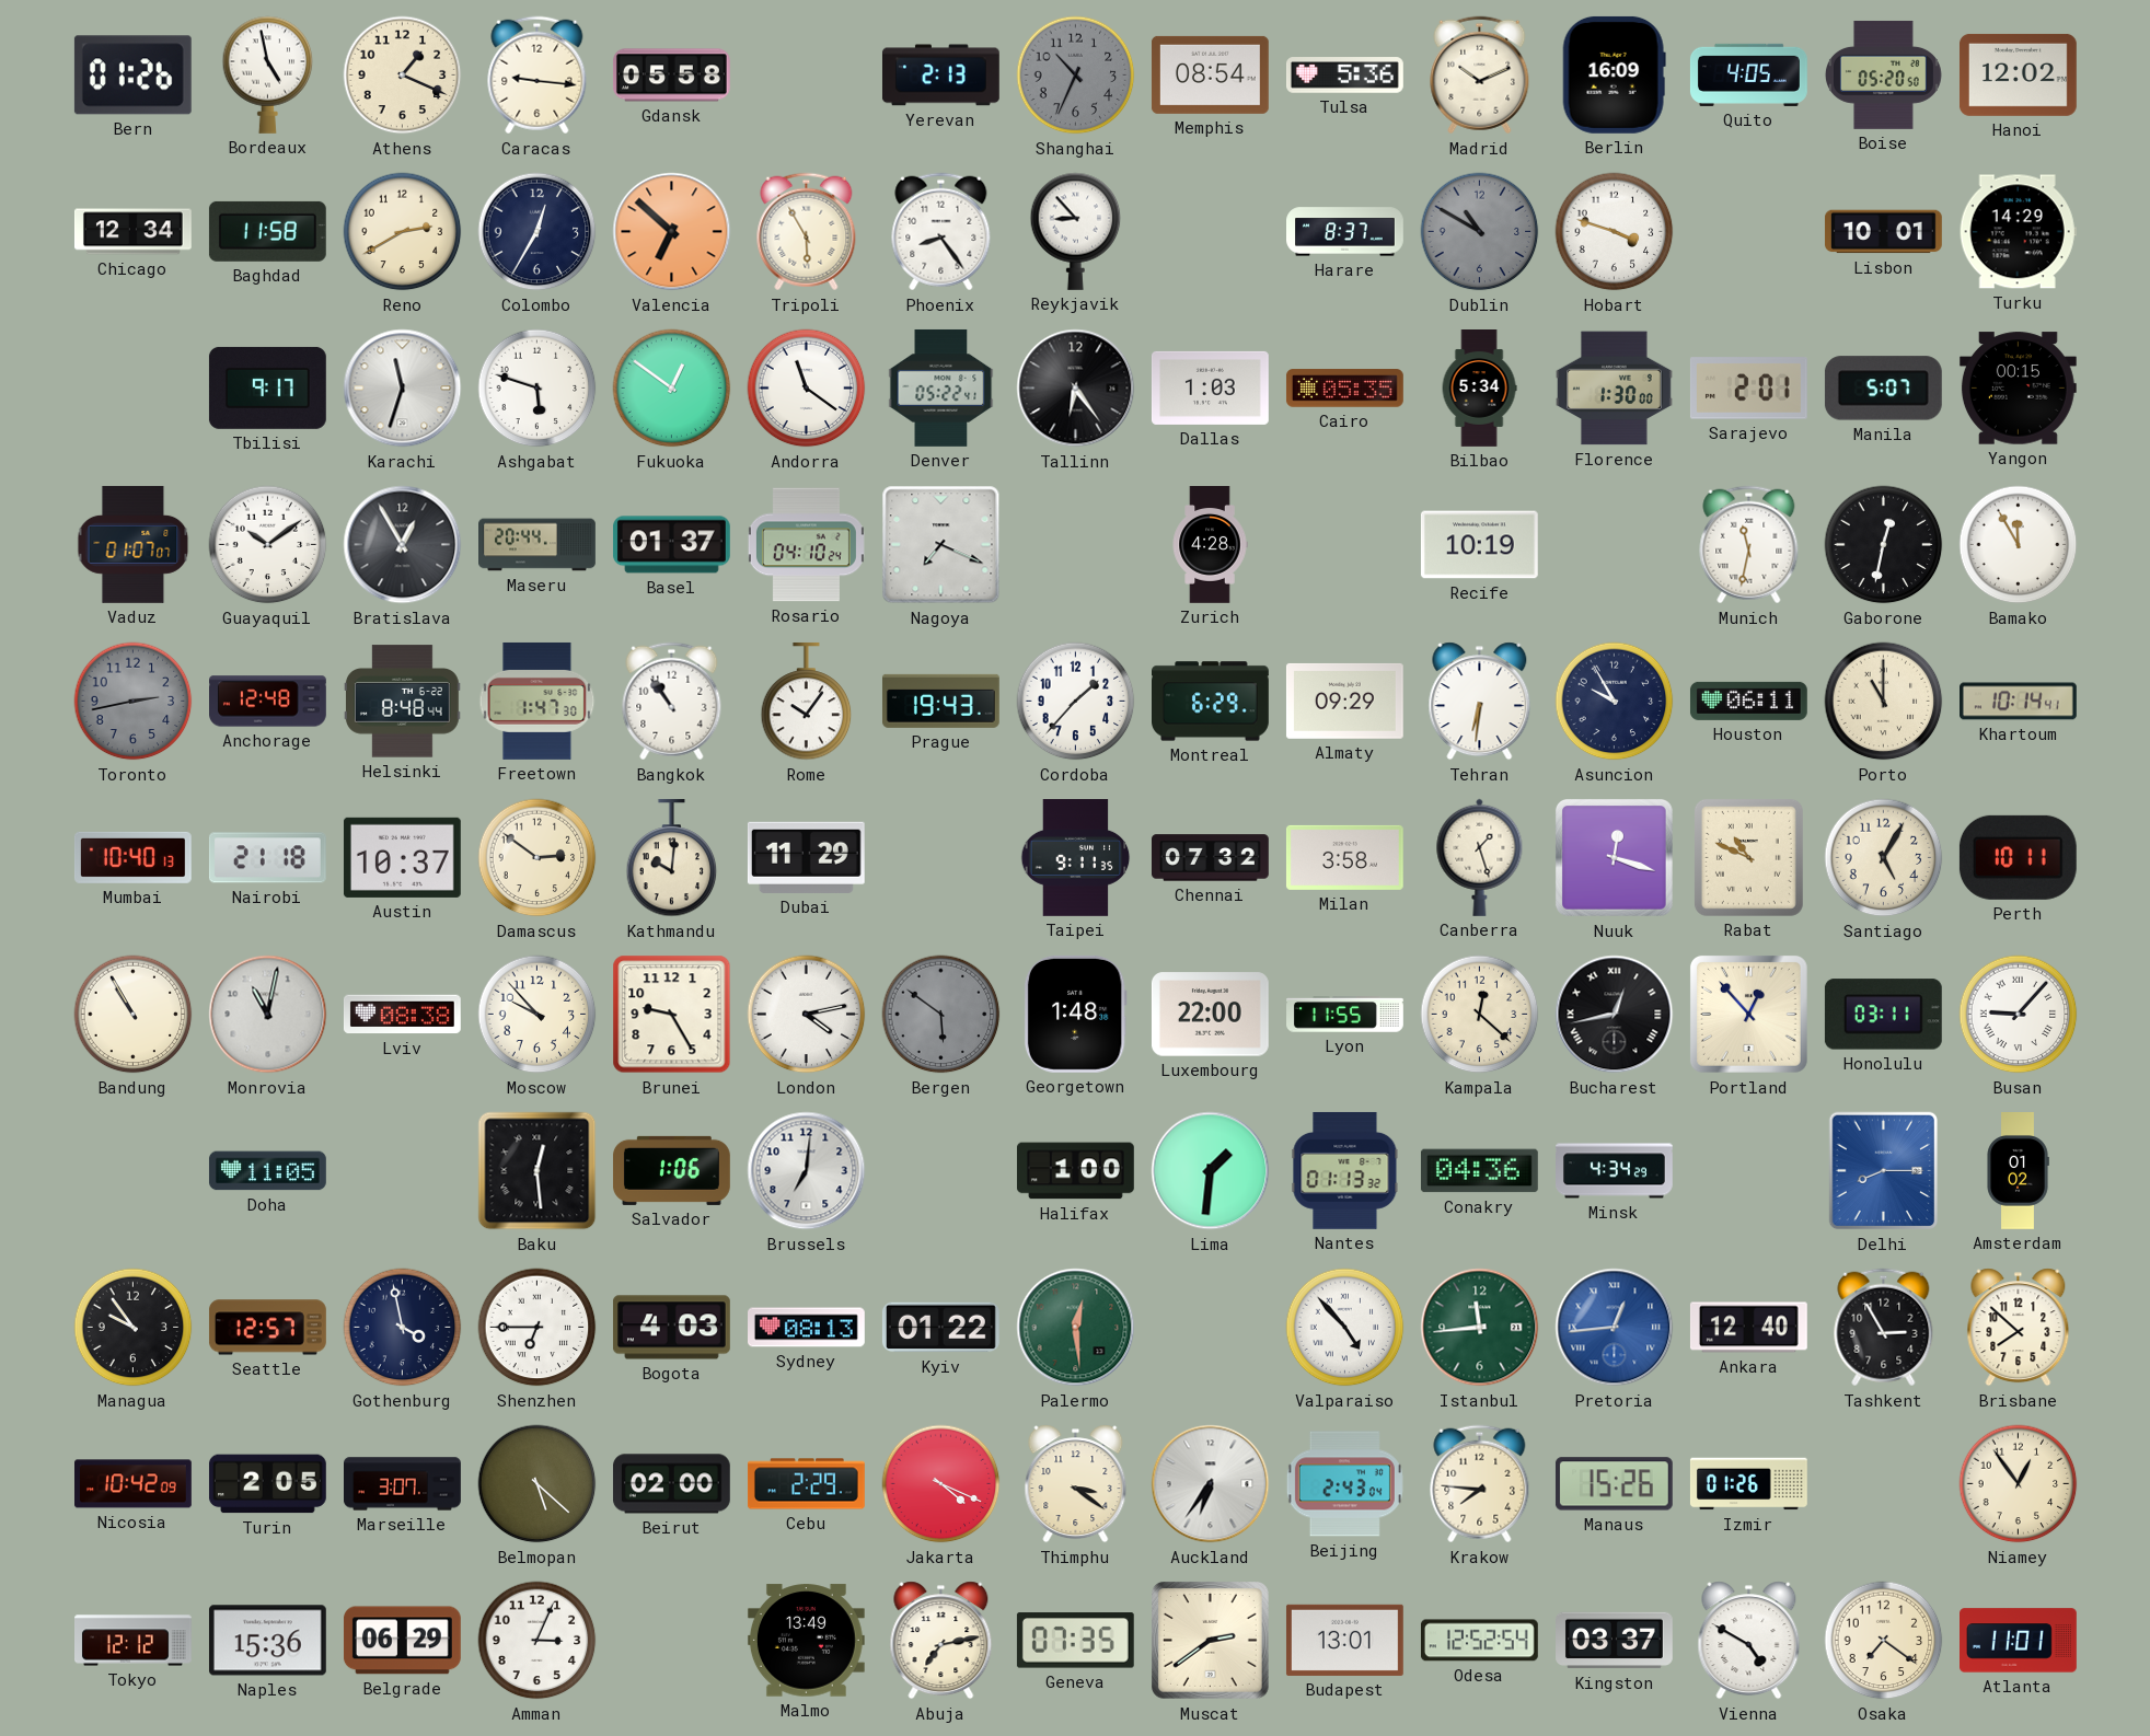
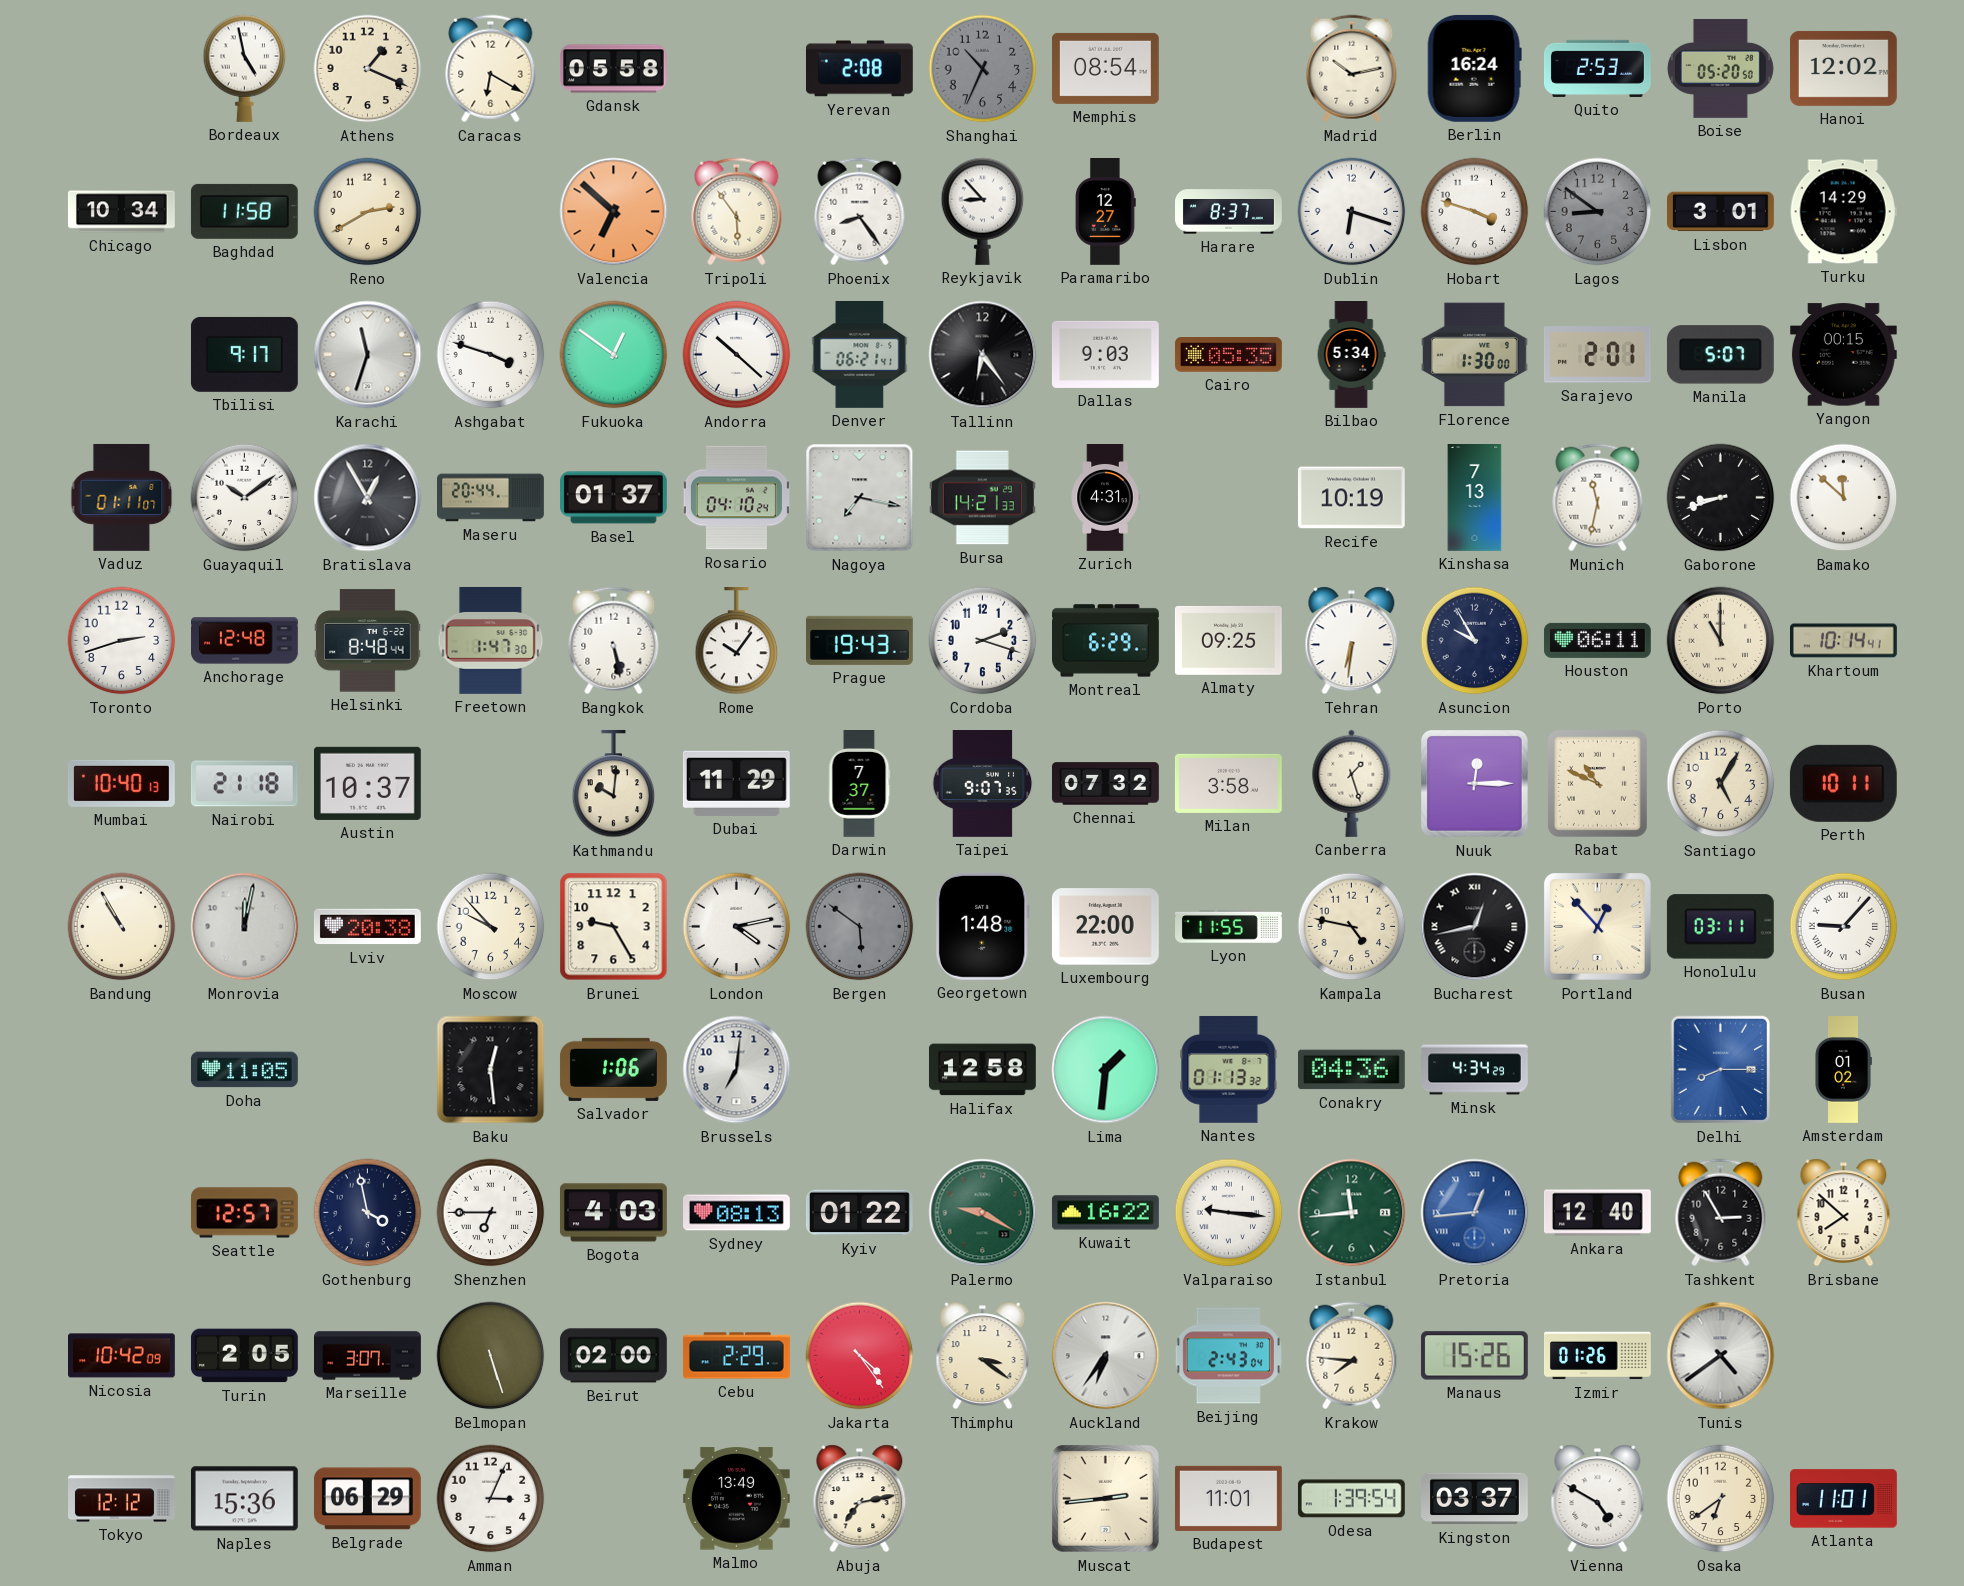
Bern: 01:26 -> none (132, 76)
Caracas: 9:16 -> 6:20 (491, 69)
Yerevan: 2:13 -> 2:08 (859, 69)
Tulsa: 5:36 -> none (1345, 76)
Madrid: 10:11 -> 10:13 (1352, 69)
Berlin: 16:09 -> 16:24 (1474, 68)
Quito: 4:05 -> 2:53 (1597, 68)
Chicago: 12:34 -> 10:34 (121, 212)
Colombo: 12:35 -> none (537, 232)
Tripoli: 5:55 -> 5:54 (737, 212)
Paramaribo: none -> 12:27 (1105, 212)
Dublin: 10:50 -> 6:18 (1352, 212)
Dublin dial: grey -> white (1352, 212)
Lagos: none -> 8:51 (1598, 212)
Lisbon: 10:01 -> 3:01 (1721, 212)
Ashgabat: 5:48 -> 3:48 (491, 355)
Andorra: 11:21 -> 10:22 (737, 355)
Denver: 05:22 -> 06:21 (860, 354)
Dallas: 1:03 -> 9:03 (1105, 354)
Vaduz: 01:07 -> 01:11 (122, 497)
Nagoya: 7:19 -> 7:17 (860, 498)
Bursa: none -> 14:21 (982, 498)
Zurich: 4:28 -> 4:31 (1105, 498)
Kinshasa: none -> 7:13 (1475, 498)
Gaborone: 12:32 -> 8:42 (1721, 498)
Bamako: 11:55 -> 11:52 (1844, 498)
Toronto: 2:43 -> 2:42 (122, 641)
Toronto dial: grey -> white (122, 641)
Bangkok: 10:54 -> 5:28 (614, 641)
Cordoba: 1:37 -> 2:18 (983, 641)
Almaty: 09:29 -> 09:25 (1228, 640)
Damascus: 2:51 -> none (537, 858)
Darwin: none -> 7:37 (859, 784)
Taipei: 9:11 -> 9:07 (983, 784)
Nuuk: 12:18 -> 12:15 (1474, 783)
Monrovia: 11:02 -> 12:02 (245, 927)
Lviv: 08:38 -> 20:38 (367, 927)
Kampala: 12:22 -> 4:47 (1352, 927)
Halifax: 1:00 -> 12:58 (982, 1070)
Managua: 9:54 -> none (134, 1328)
Palermo: 12:29 -> 9:20 (983, 1213)
Kuwait: none -> 16:22 (1106, 1213)
Valparaiso: 4:53 -> 9:16 (1229, 1213)
Belmopan: 5:22 -> 5:27 (491, 1356)
Jakarta: 4:19 -> 4:24 (860, 1356)
Tunis: none -> 4:39 (1721, 1356)
Niamey: 12:54 -> none (2019, 1484)
Geneva: 07:35 -> none (1075, 1641)
Muscat: 2:39 -> 2:44 (1105, 1498)
Budapest: 13:01 -> 11:01 (1228, 1498)
Odesa: 12:52 -> 1:39 (1351, 1499)
Osaka: 7:21 -> 6:39 (1721, 1499)
